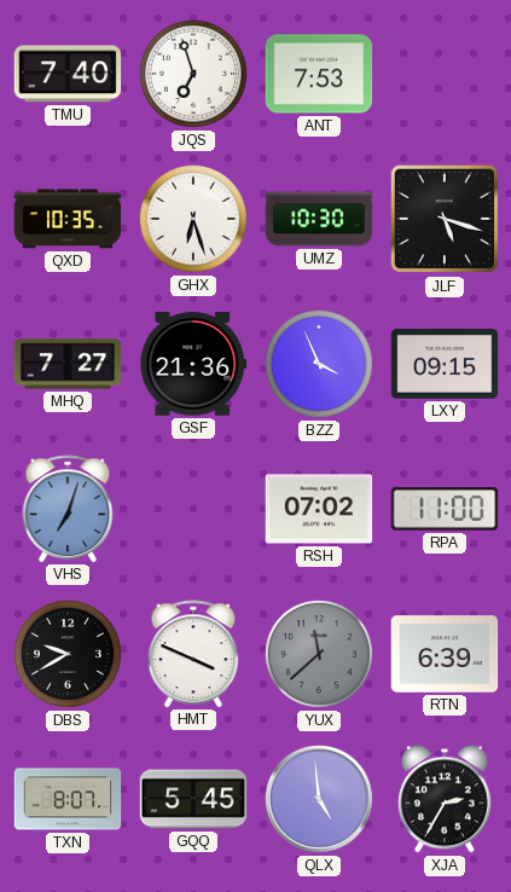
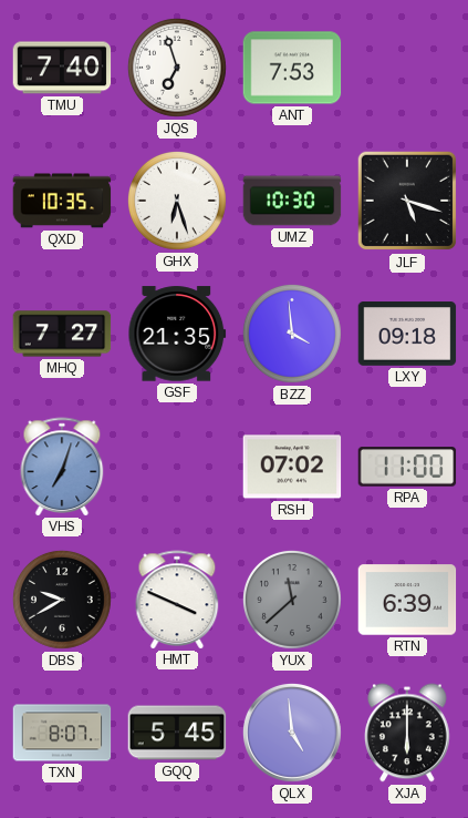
GSF: 21:36 -> 21:35 (177, 334)
BZZ: 3:56 -> 3:59 (292, 334)
LXY: 09:15 -> 09:18 (407, 335)
XJA: 2:35 -> 6:00 (408, 733)
